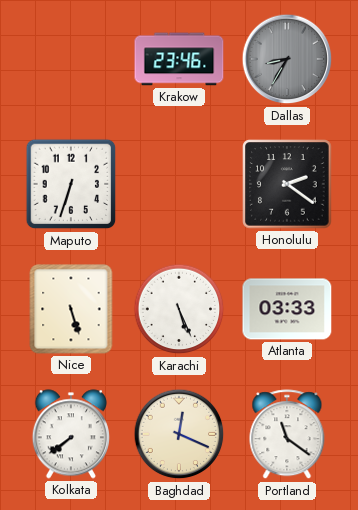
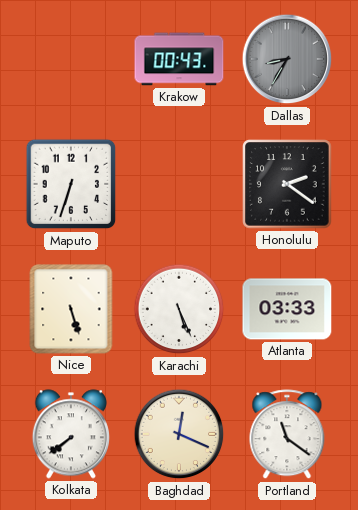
Krakow: 23:46 -> 00:43 (179, 59)
